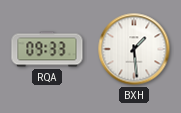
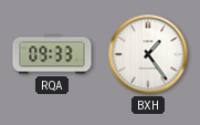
BXH: 1:29 -> 1:24 (148, 54)
